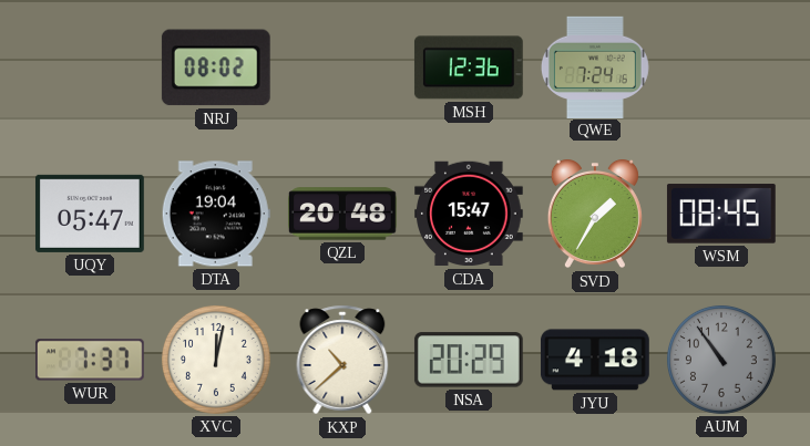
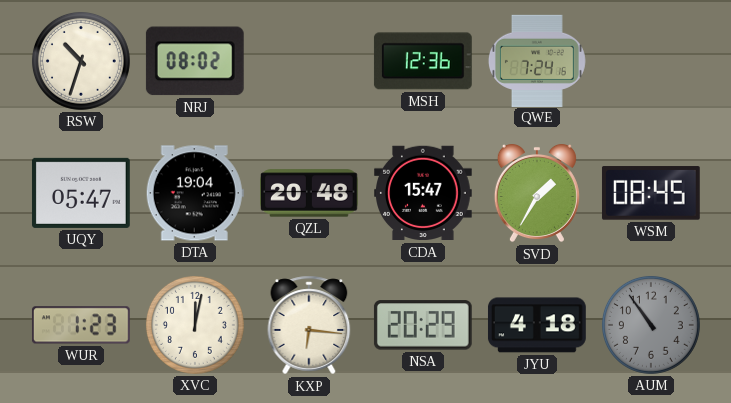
RSW: none -> 10:33 (81, 61)
WUR: 7:37 -> 1:23 (81, 325)
KXP: 10:38 -> 6:16 (309, 325)
